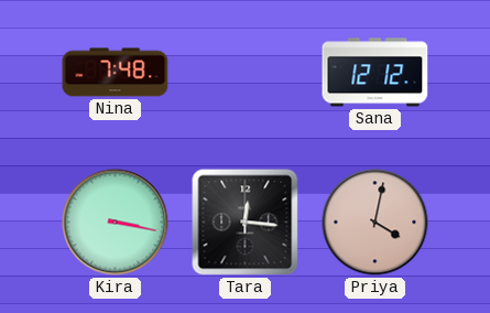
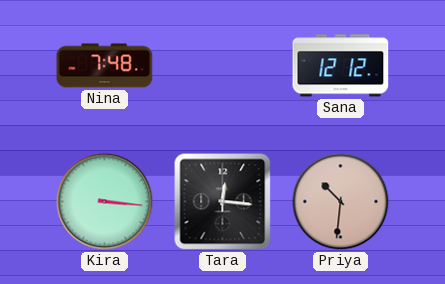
Kira: 3:17 -> 3:16 (105, 202)
Priya: 4:02 -> 10:31 (341, 202)
